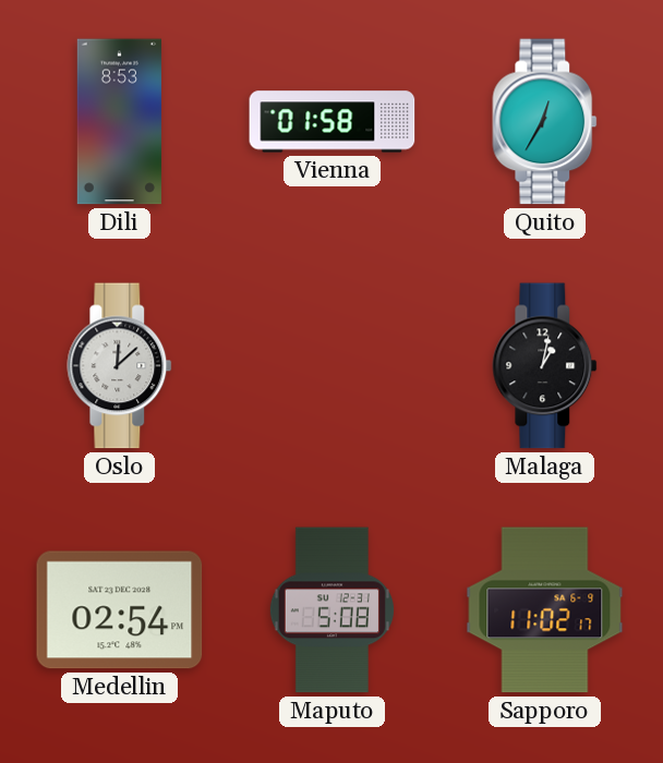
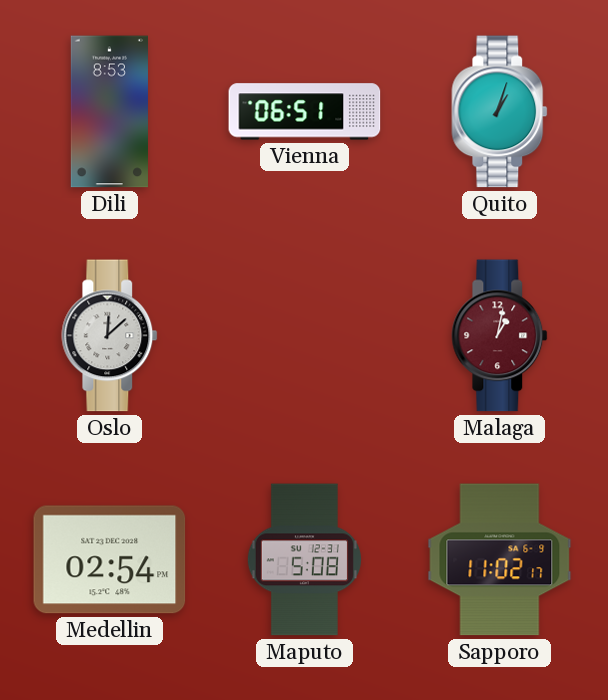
Vienna: 01:58 -> 06:51 (305, 112)
Quito: 12:35 -> 1:03 (500, 112)
Malaga dial: black -> burgundy (500, 336)
